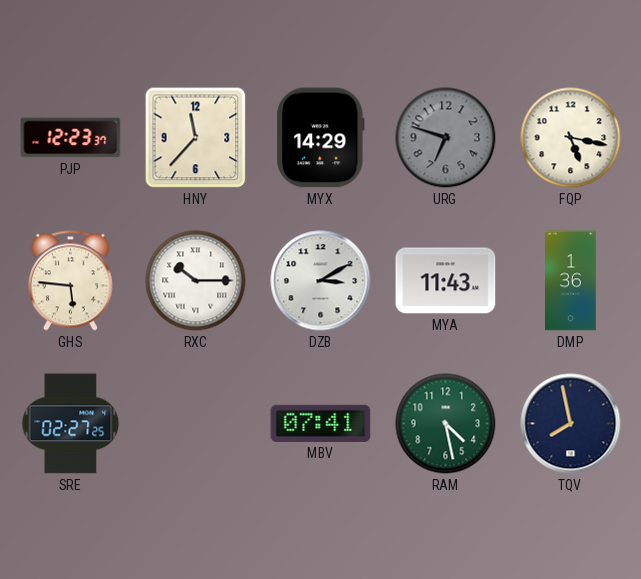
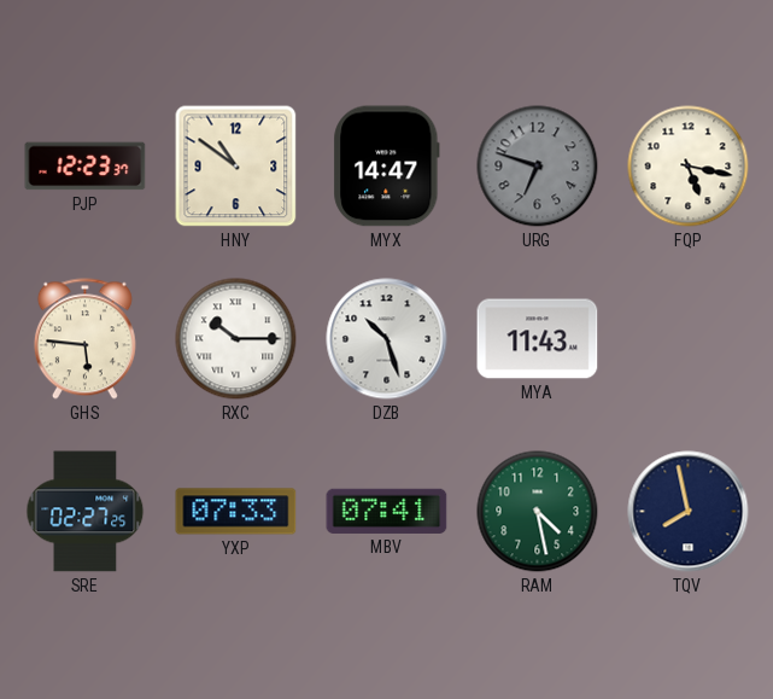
HNY: 11:37 -> 10:51 (236, 167)
MYX: 14:29 -> 14:47 (387, 167)
DZB: 3:10 -> 10:27 (387, 339)
DMP: 1:36 -> none (571, 281)
YXP: none -> 07:33 (236, 512)
